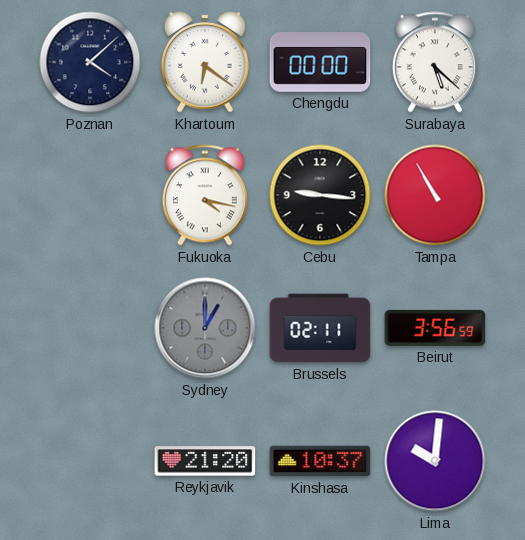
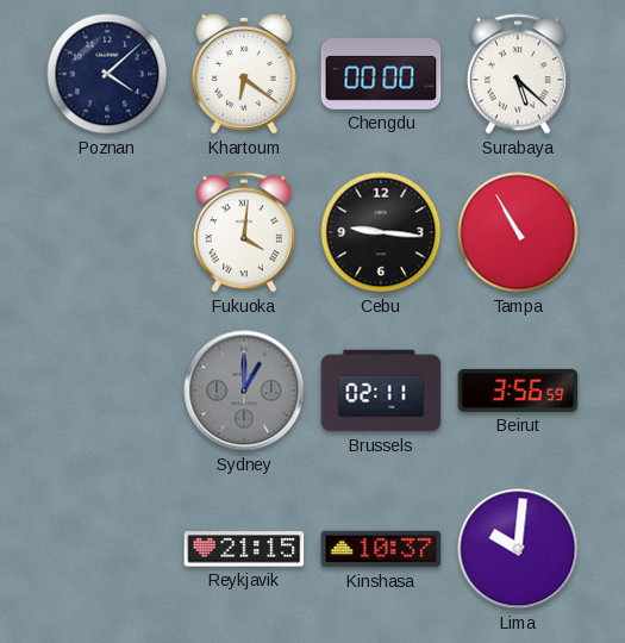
Fukuoka: 4:17 -> 4:01 (244, 232)
Reykjavik: 21:20 -> 21:15 (244, 549)
